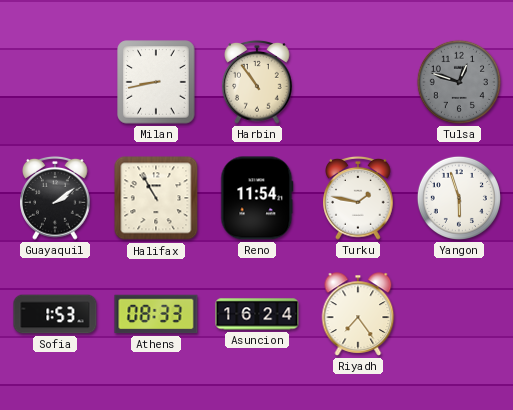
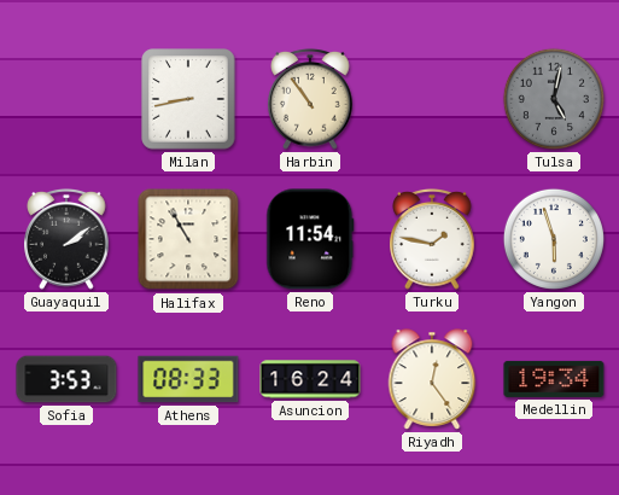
Tulsa: 12:48 -> 5:02 (554, 99)
Sofia: 1:53 -> 3:53 (66, 379)
Riyadh: 7:24 -> 12:24 (432, 379)
Medellin: none -> 19:34 (554, 379)
